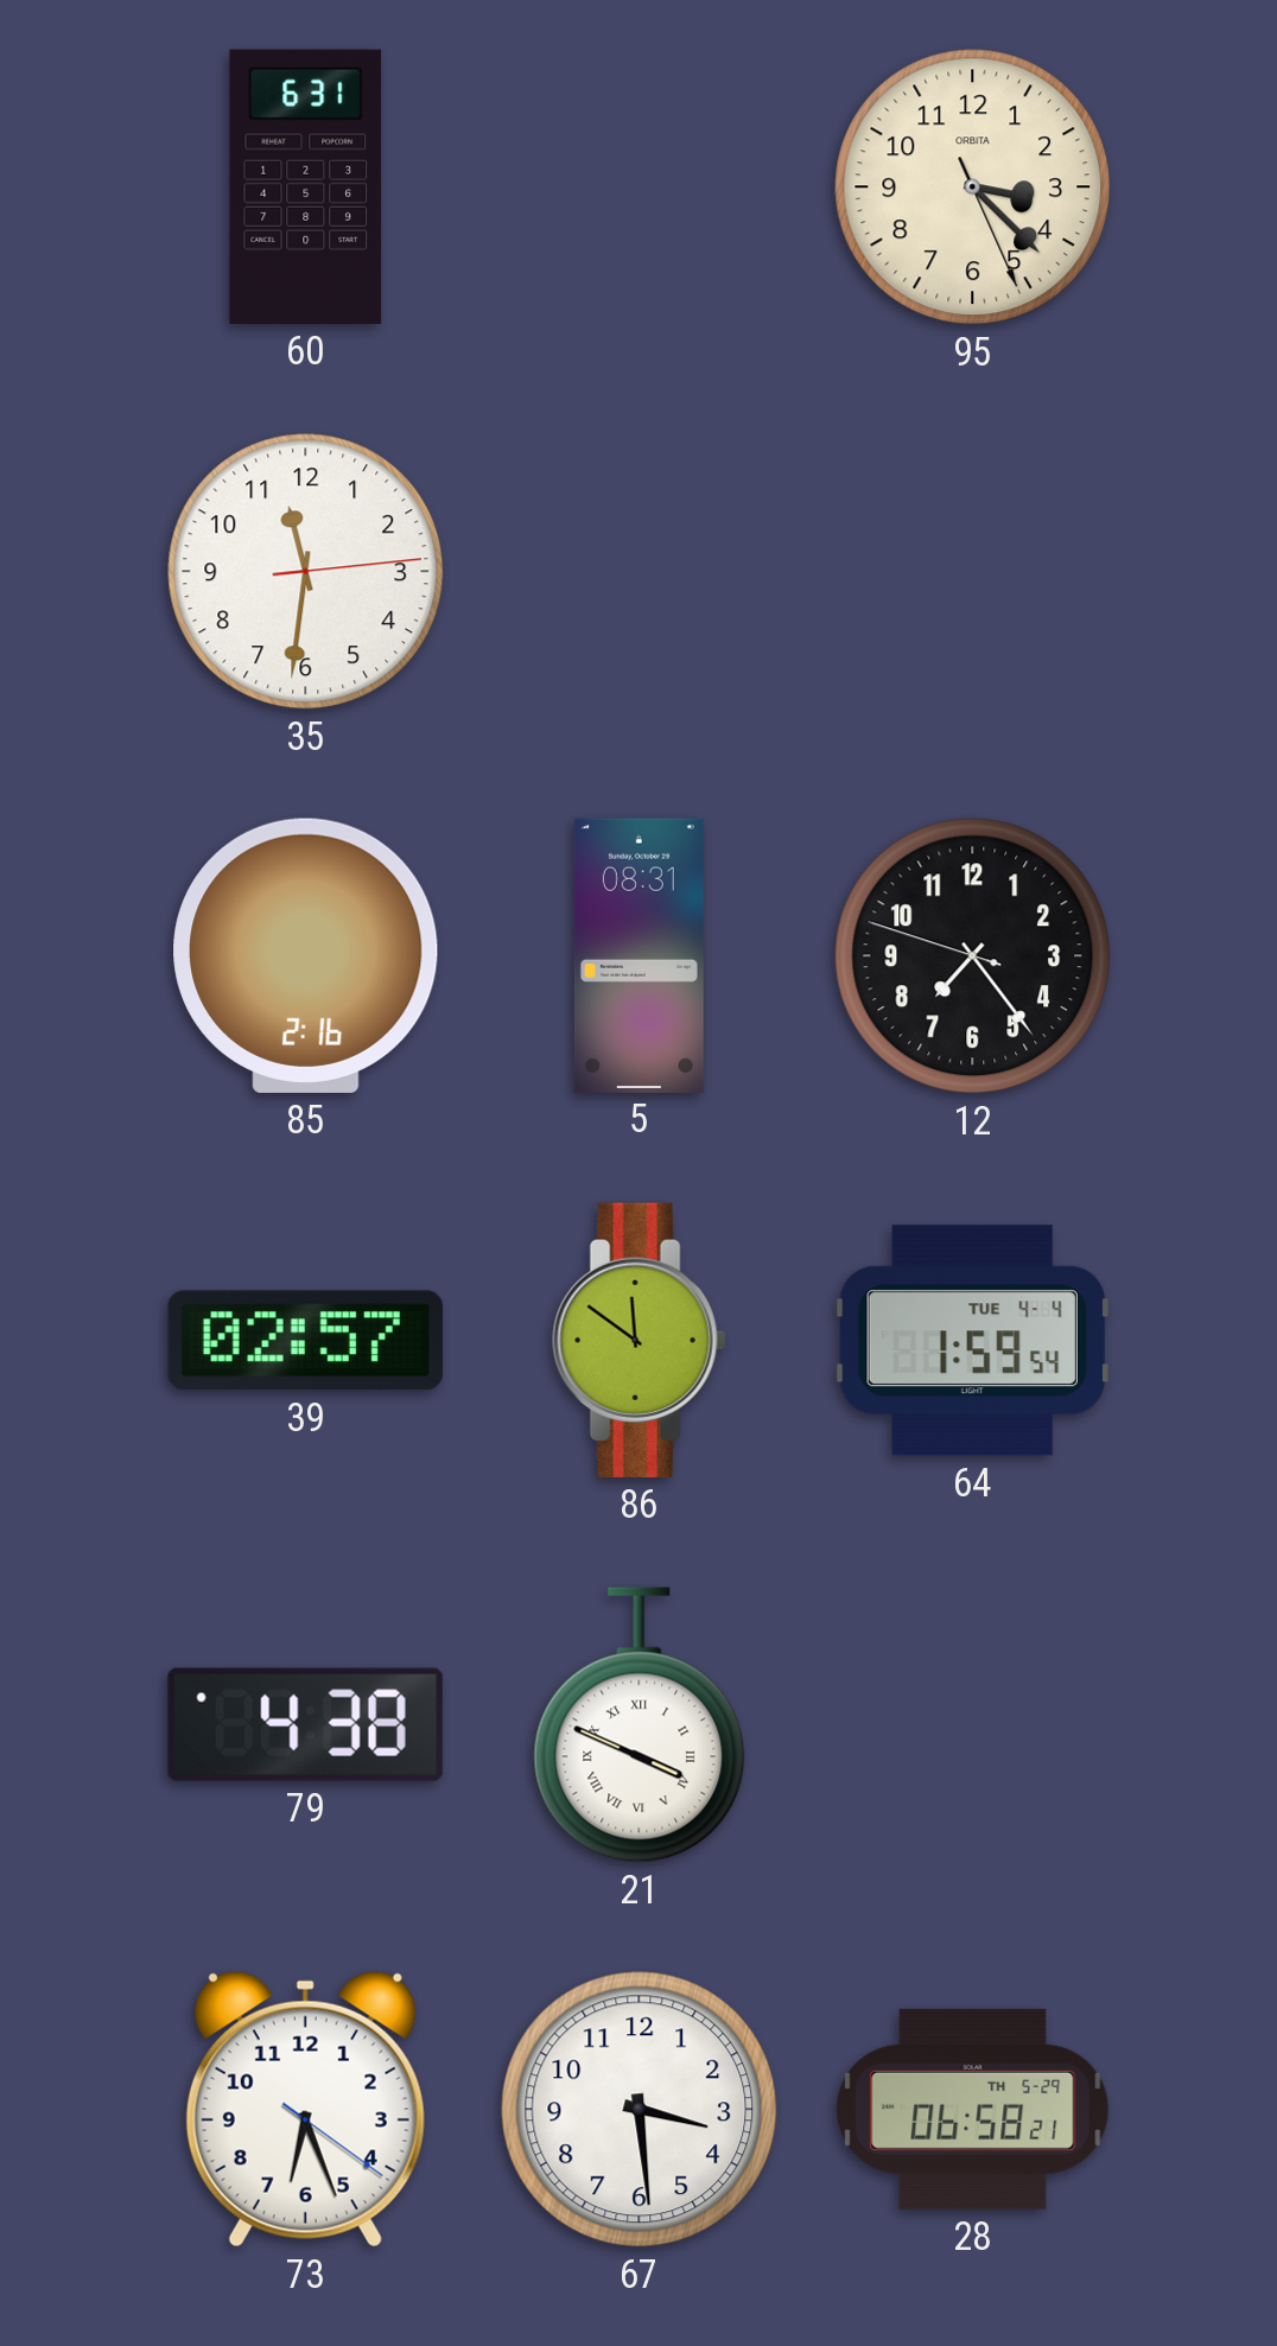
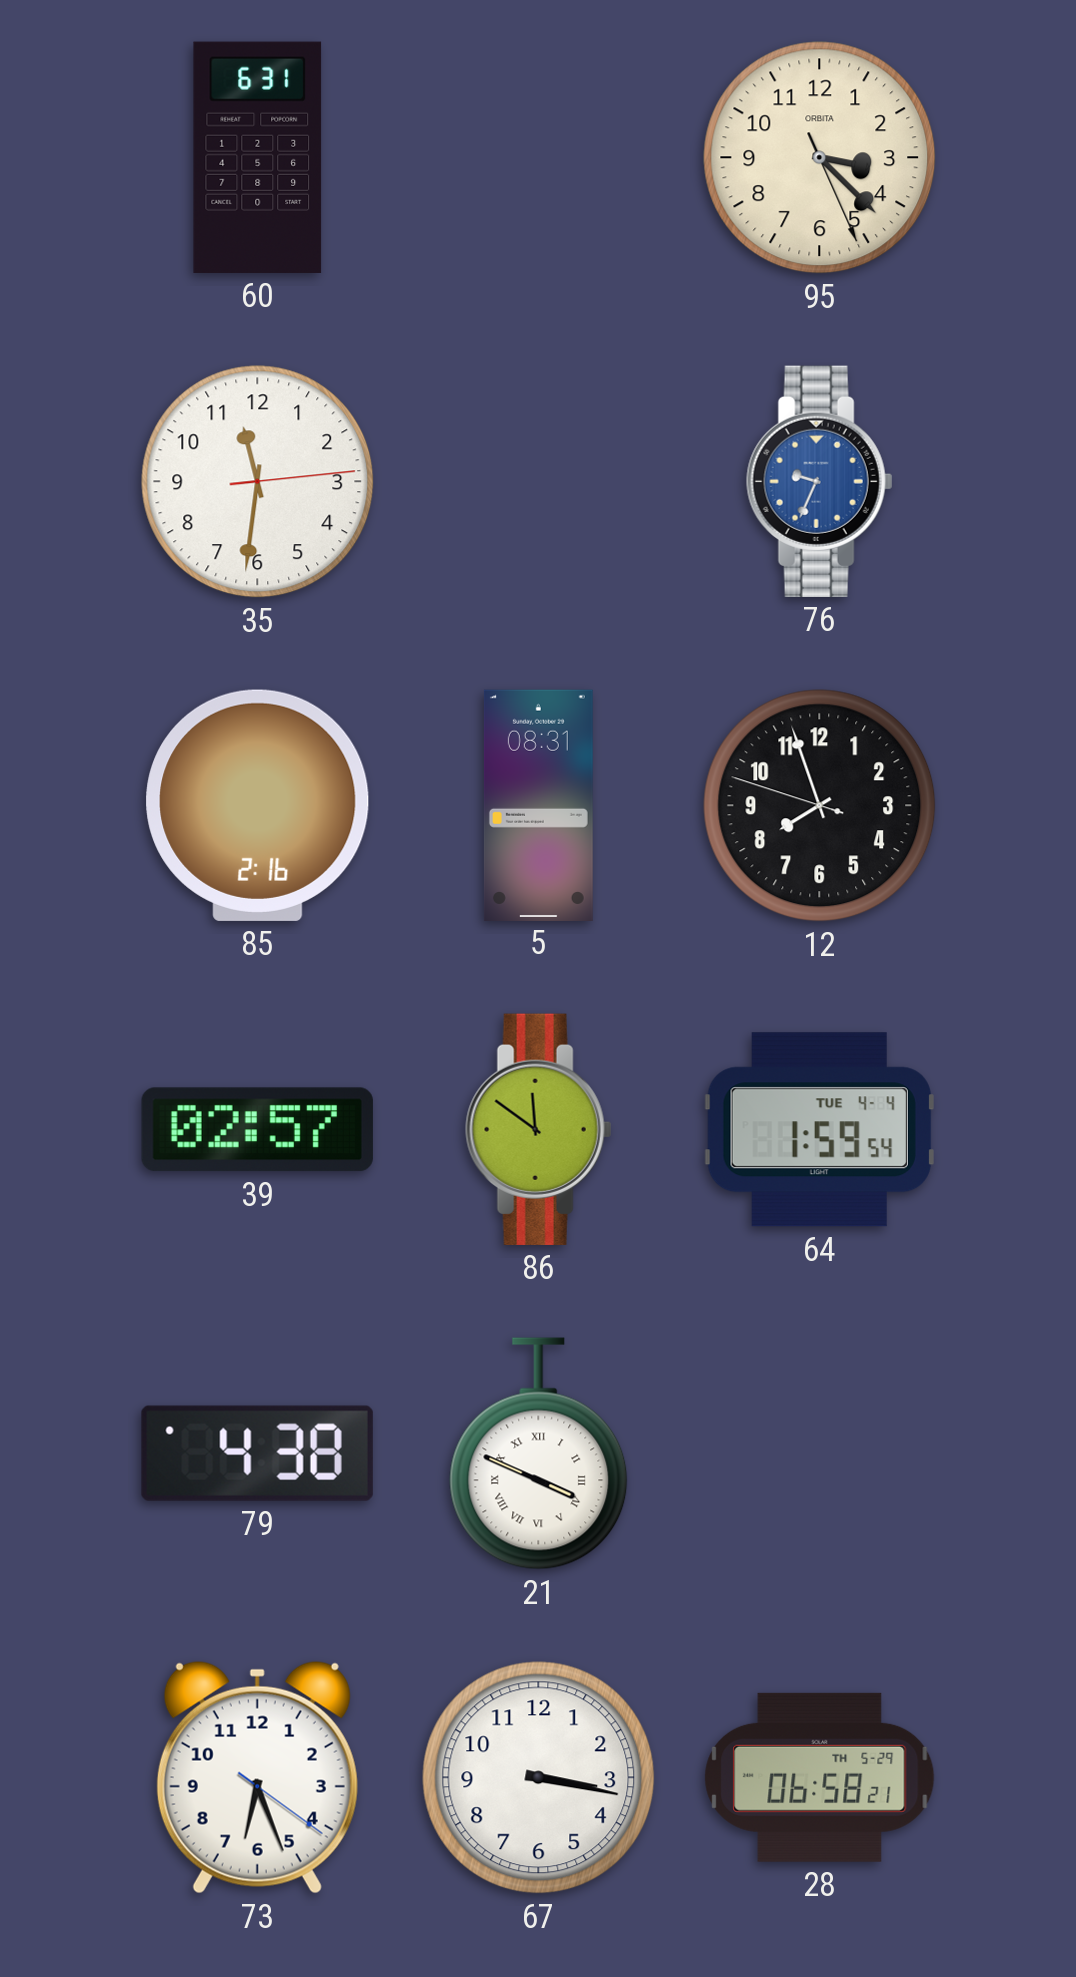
76: none -> 9:34 (820, 481)
12: 7:23 -> 7:56 (820, 806)
67: 3:29 -> 3:17 (539, 1778)
